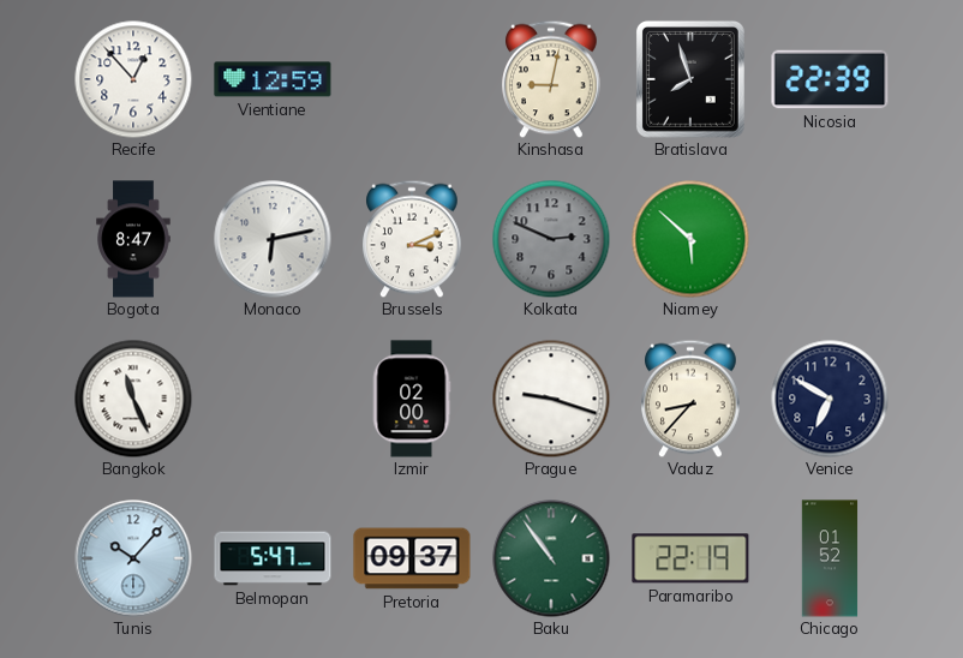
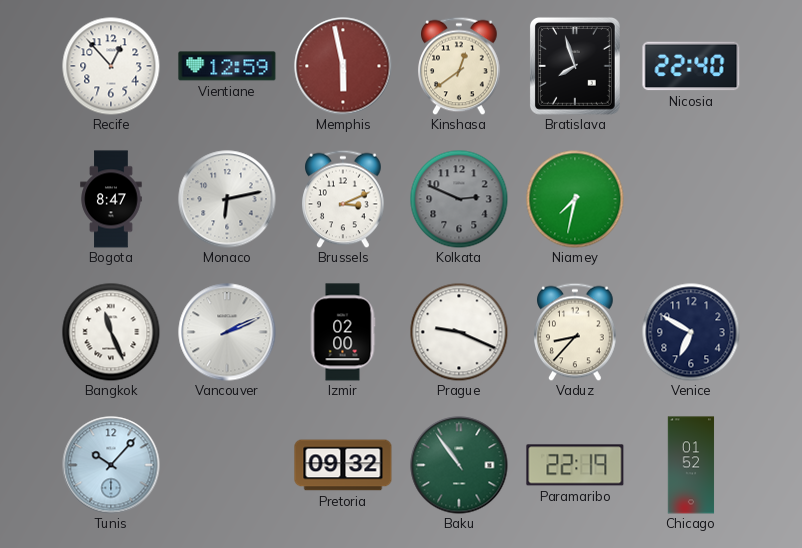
Memphis: none -> 5:58 (343, 66)
Kinshasa: 9:02 -> 12:39 (460, 66)
Nicosia: 22:39 -> 22:40 (691, 66)
Niamey: 5:52 -> 7:32 (575, 199)
Vancouver: none -> 2:11 (227, 332)
Prague: 9:18 -> 9:19 (459, 332)
Belmopan: 5:47 -> none (273, 558)
Pretoria: 09:37 -> 09:32 (343, 465)
